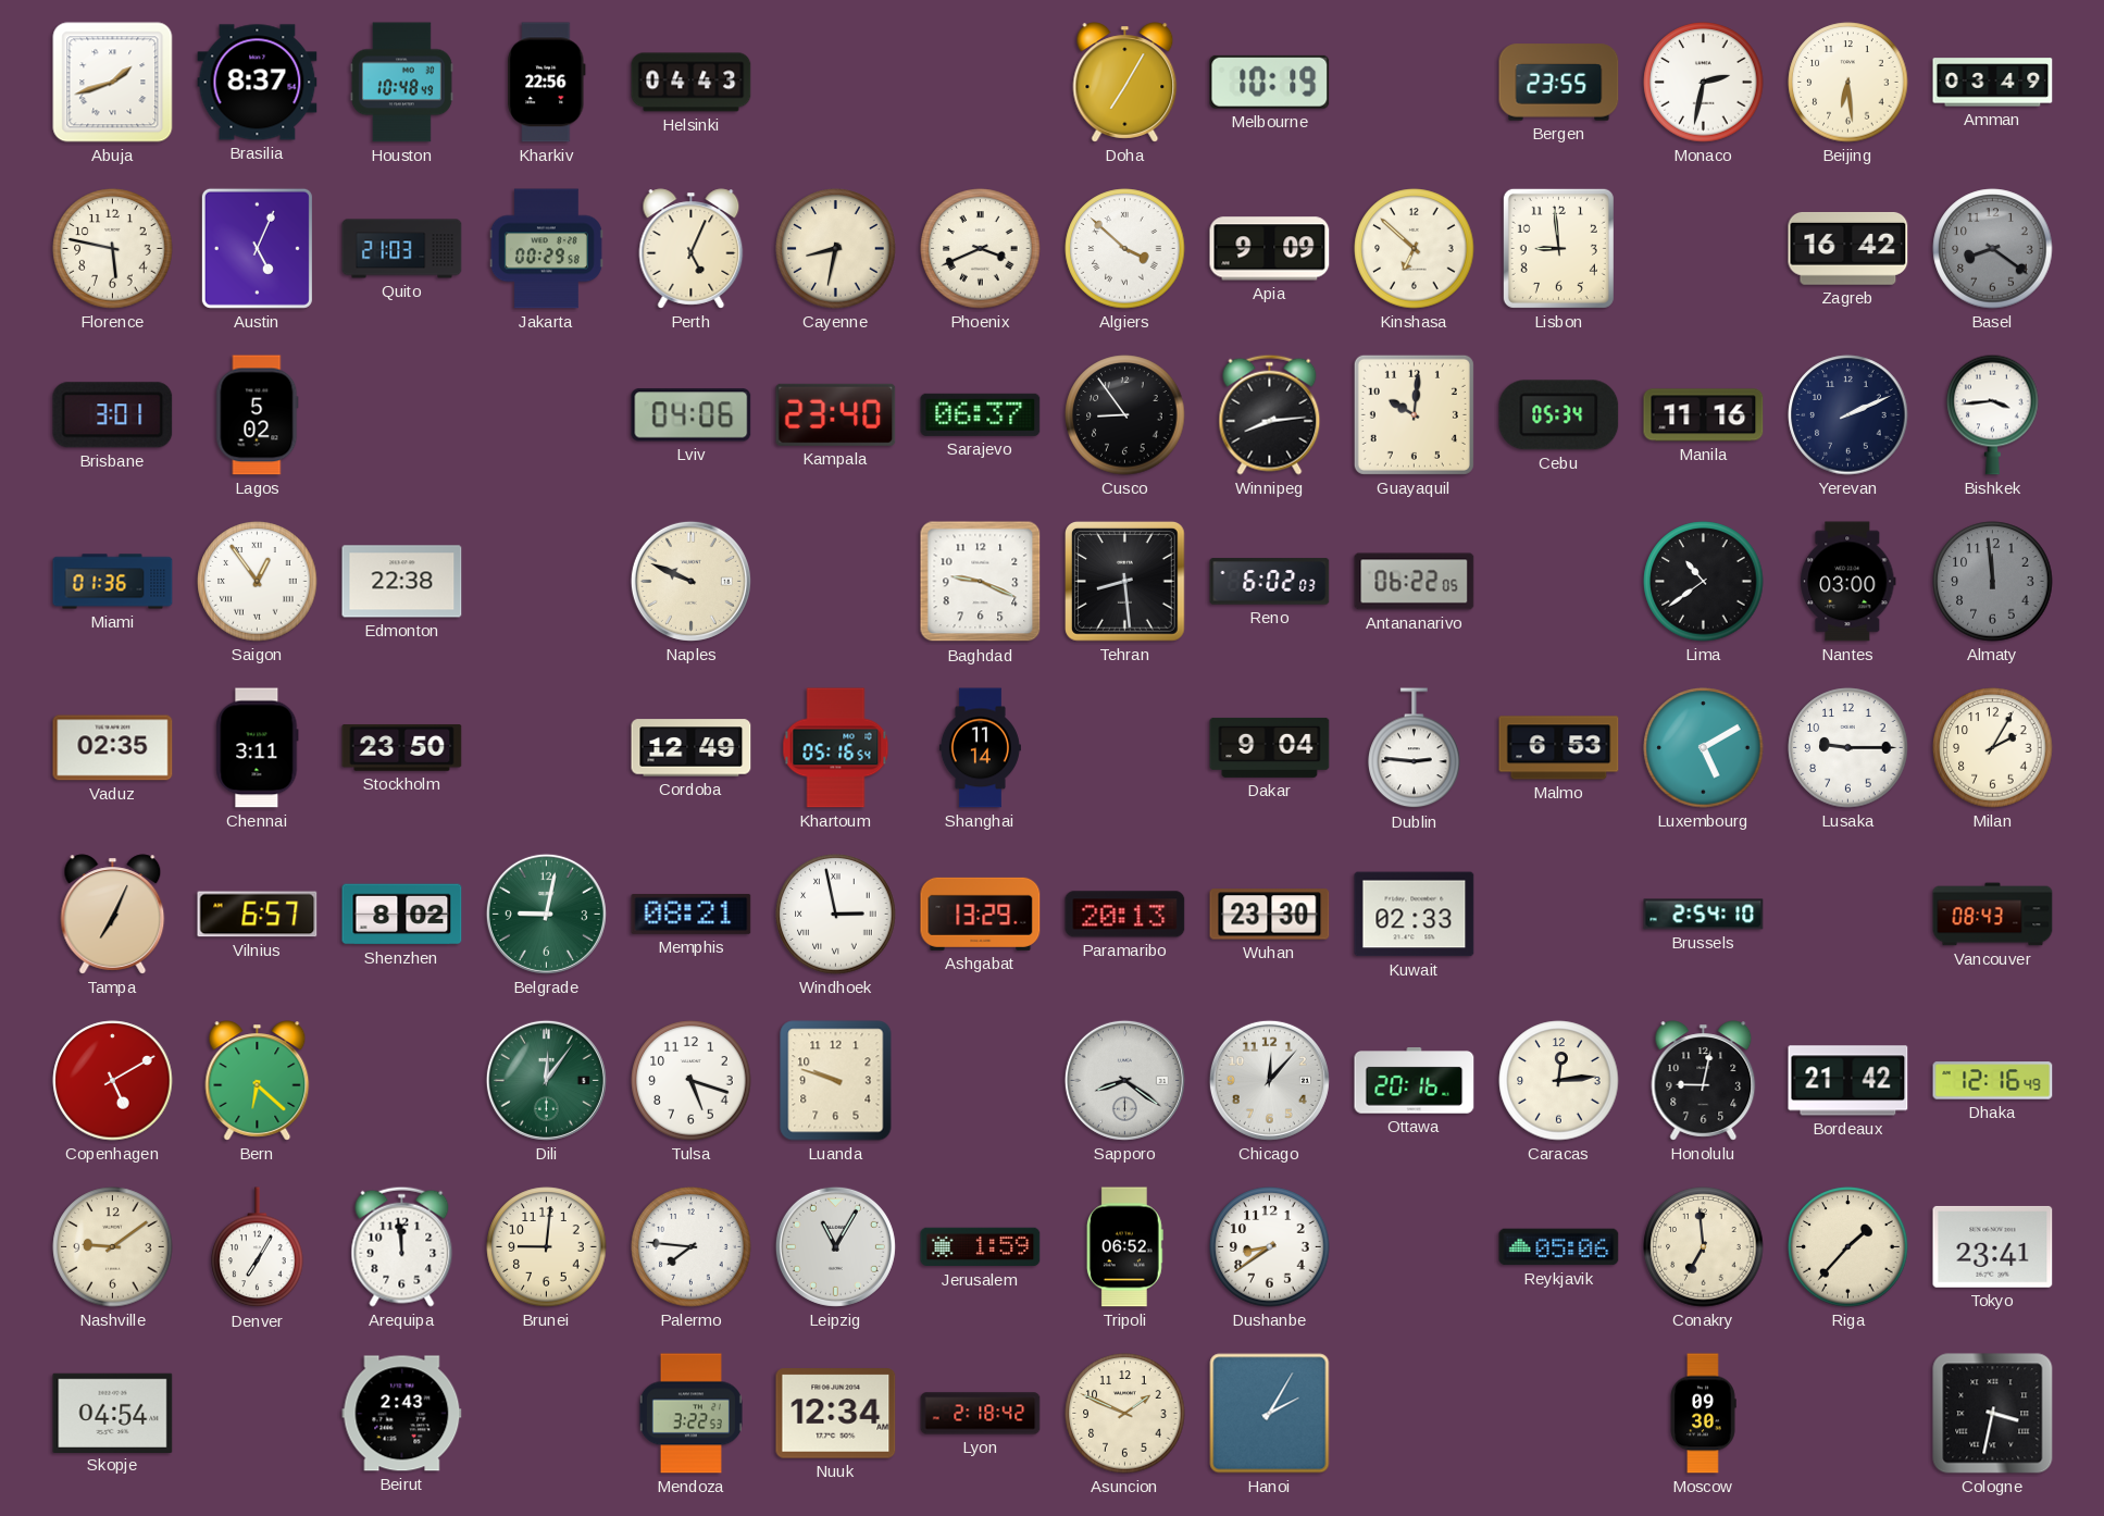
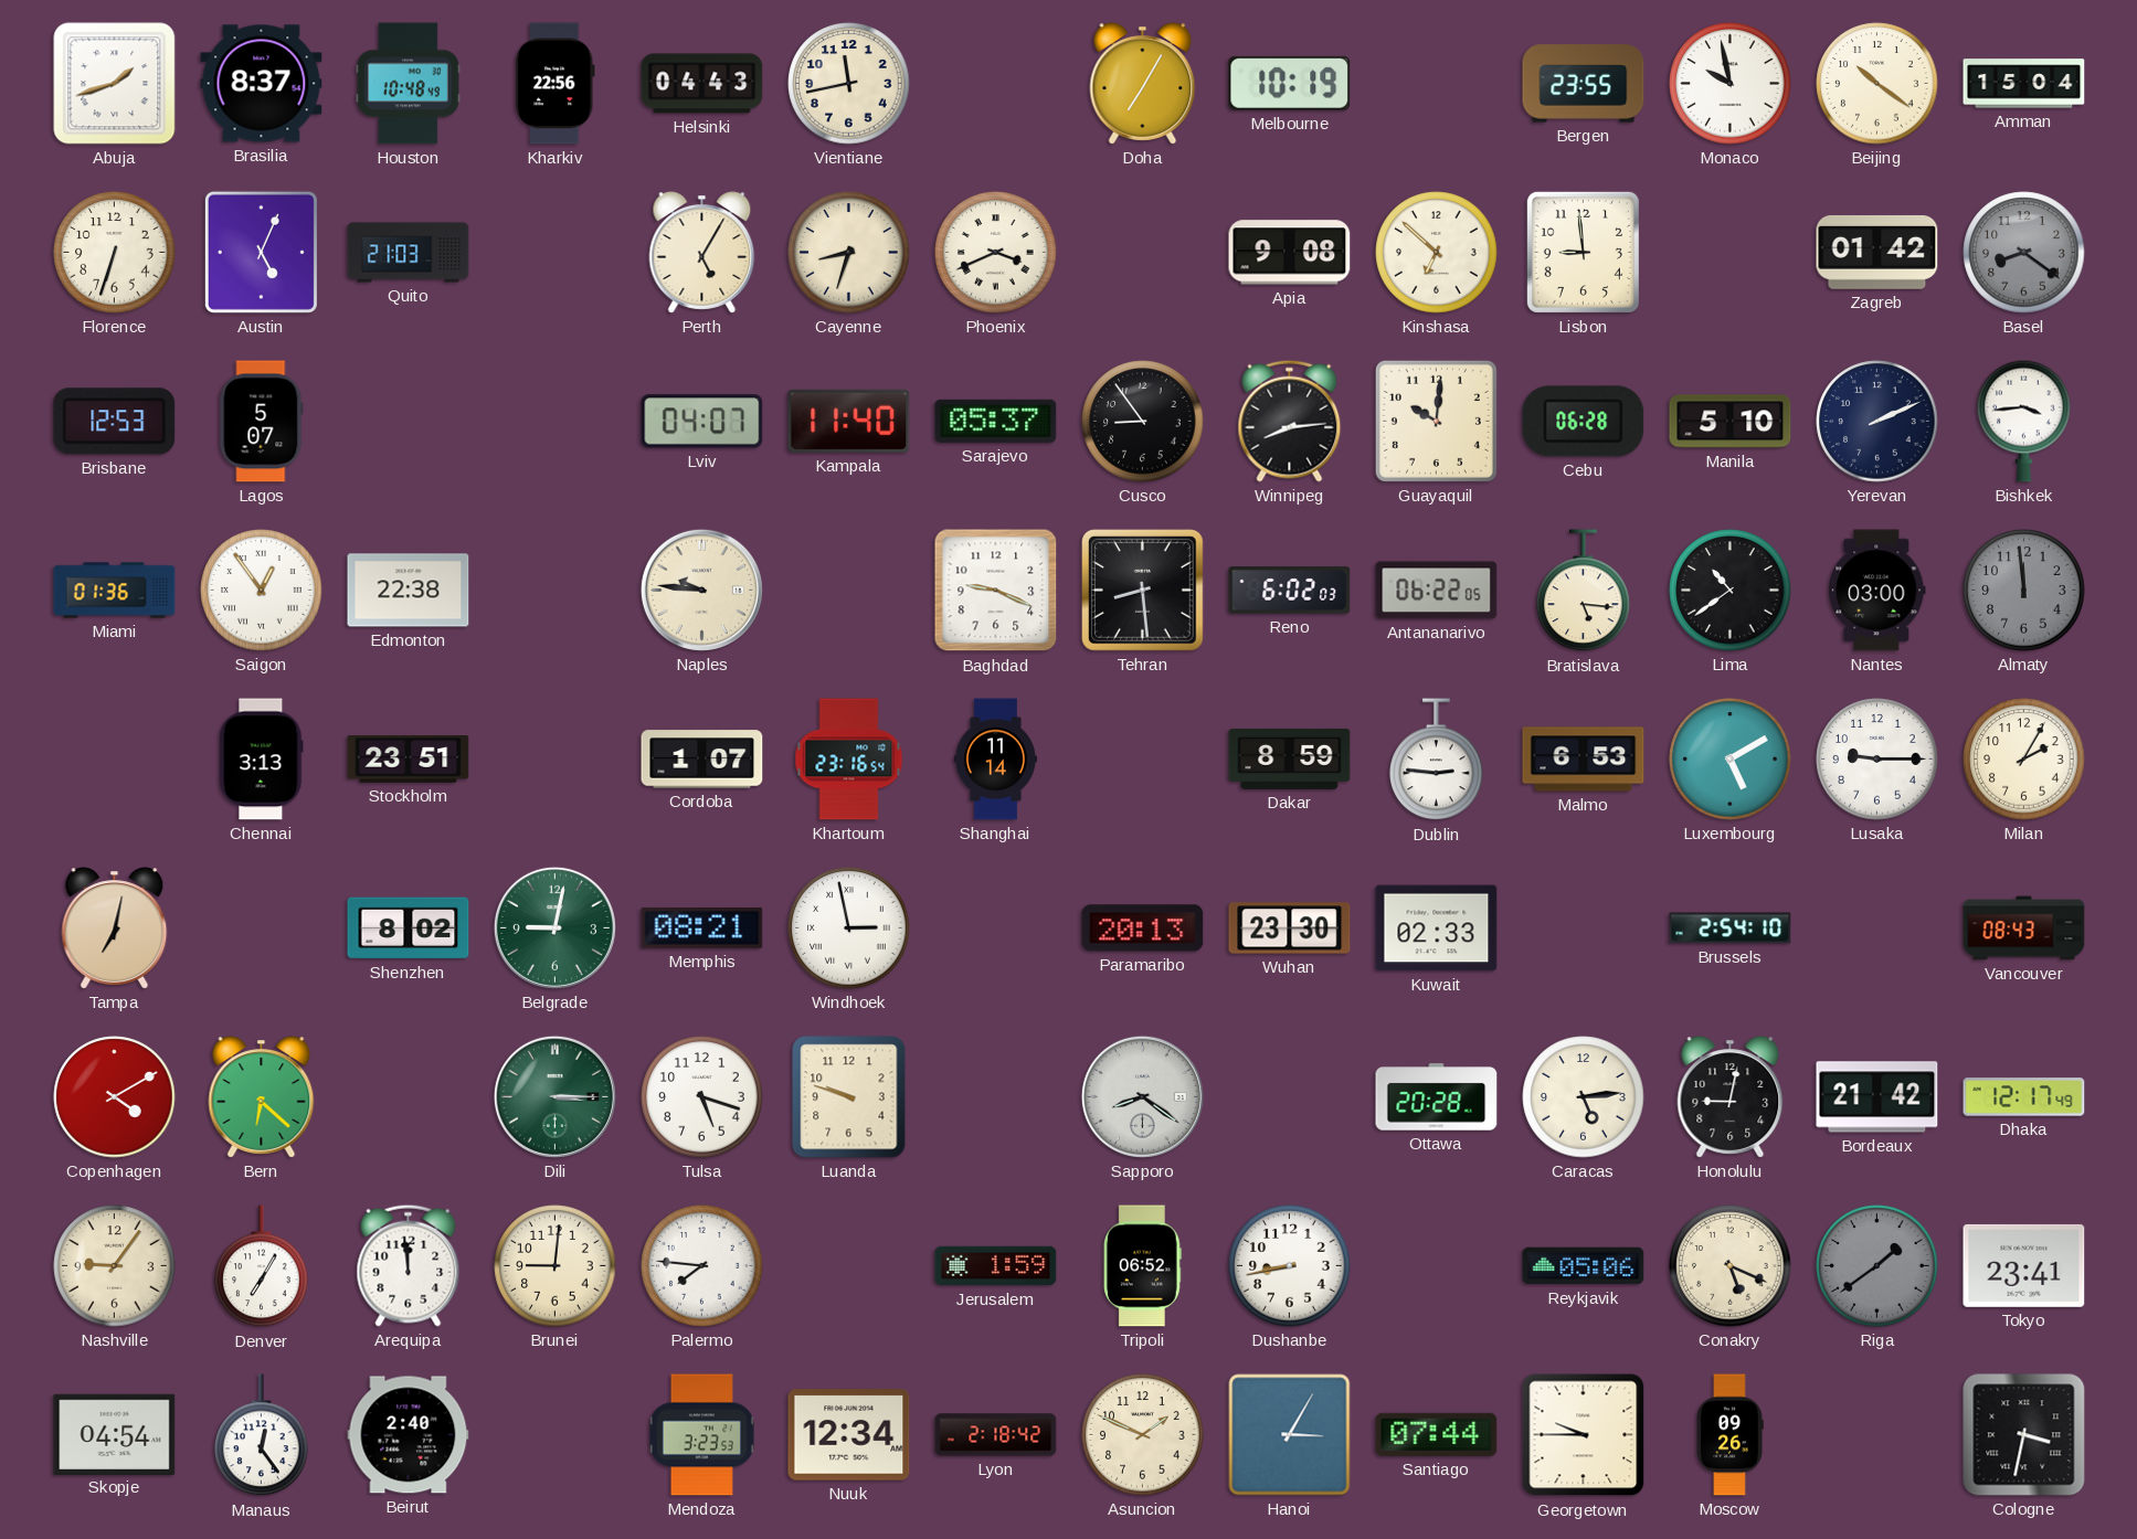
Vientiane: none -> 11:43 (849, 84)
Monaco: 2:32 -> 9:58 (1731, 84)
Beijing: 6:29 -> 10:21 (1877, 84)
Amman: 03:49 -> 15:04 (2024, 84)
Florence: 5:47 -> 6:33 (115, 253)
Jakarta: 00:29 -> none (546, 249)
Perth: 5:04 -> 5:05 (702, 253)
Cayenne: 8:32 -> 8:33 (849, 253)
Algiers: 3:52 -> none (1125, 249)
Apia: 9:09 -> 9:08 (1290, 253)
Zagreb: 16:42 -> 01:42 (1877, 252)
Brisbane: 3:01 -> 12:53 (115, 422)
Lagos: 5:02 -> 5:07 (262, 422)
Lviv: 04:06 -> 04:07 (702, 422)
Kampala: 23:40 -> 11:40 (849, 421)
Sarajevo: 06:37 -> 05:37 (996, 421)
Cebu: 05:34 -> 06:28 (1584, 422)
Manila: 11:16 -> 5:10 (1731, 422)
Naples: 9:49 -> 9:46 (701, 590)
Bratislava: none -> 5:16 (1584, 591)
Vaduz: 02:35 -> none (113, 748)
Chennai: 3:11 -> 3:13 (262, 760)
Stockholm: 23:50 -> 23:51 (409, 760)
Cordoba: 12:49 -> 1:07 (702, 760)
Khartoum: 05:16 -> 23:16 (849, 760)
Dakar: 9:04 -> 8:59 (1290, 758)
Tampa: 7:04 -> 7:02 (115, 928)
Vilnius: 6:57 -> none (258, 915)
Ashgabat: 13:29 -> none (981, 914)
Copenhagen: 5:10 -> 4:10 (115, 1097)
Dili: 12:06 -> 3:15 (554, 1096)
Chicago: 12:07 -> none (1269, 1080)
Ottawa: 20:16 -> 20:28 (1437, 1097)
Caracas: 12:14 -> 5:14 (1584, 1097)
Dhaka: 12:16 -> 12:17 (2024, 1097)
Nashville: 9:09 -> 9:06 (115, 1266)
Leipzig: 11:05 -> none (835, 1246)
Dushanbe: 8:39 -> 8:43 (1290, 1266)
Conakry: 6:59 -> 5:19 (1731, 1266)
Riga: 1:37 -> 1:39 (1877, 1266)
Riga dial: cream -> grey (1877, 1266)
Manaus: none -> 12:24 (262, 1435)
Beirut: 2:43 -> 2:40 (409, 1435)
Mendoza: 3:22 -> 3:23 (701, 1435)
Hanoi: 2:05 -> 3:05 (1290, 1435)
Santiago: none -> 07:44 (1437, 1434)
Georgetown: none -> 9:45 (1584, 1435)
Moscow: 09:30 -> 09:26 (1729, 1435)
